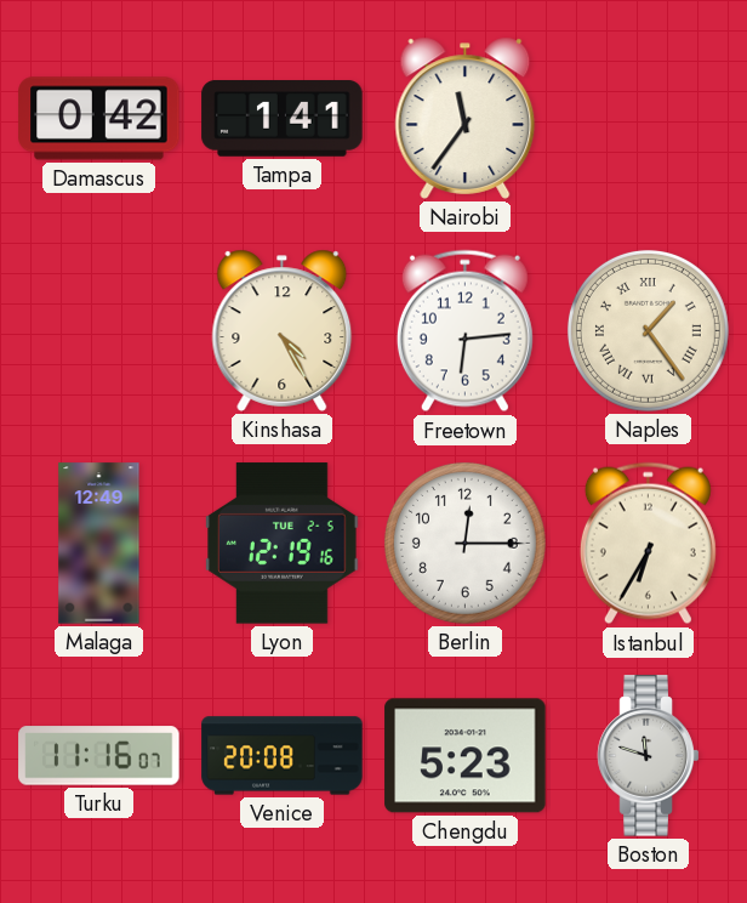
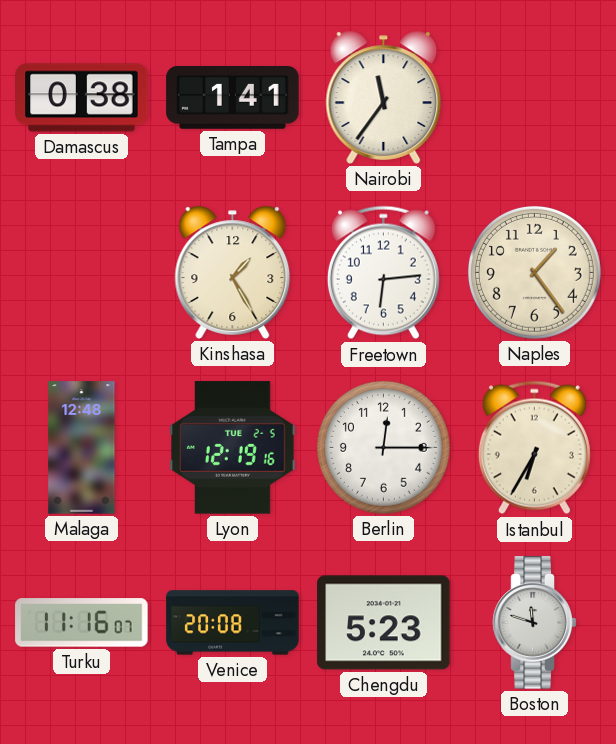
Damascus: 0:42 -> 0:38 (82, 98)
Kinshasa: 4:25 -> 1:25 (233, 272)
Naples numerals: Roman -> Arabic (534, 272)
Malaga: 12:49 -> 12:48 (82, 448)
